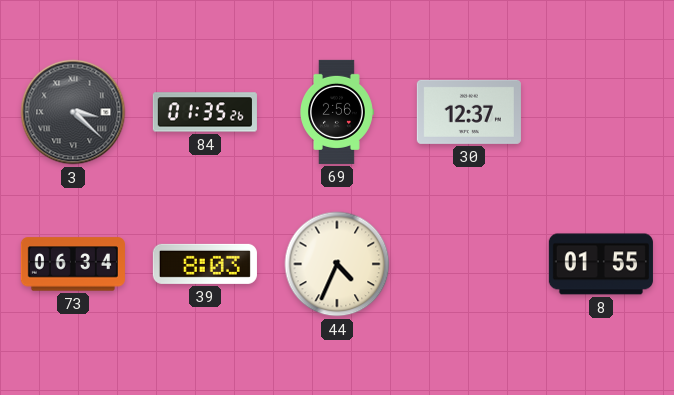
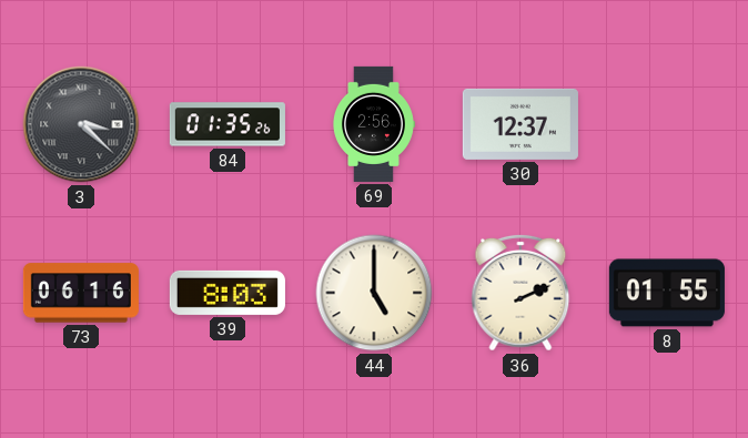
73: 06:34 -> 06:16 (81, 293)
44: 4:34 -> 5:00 (374, 293)
36: none -> 2:11 (520, 293)
